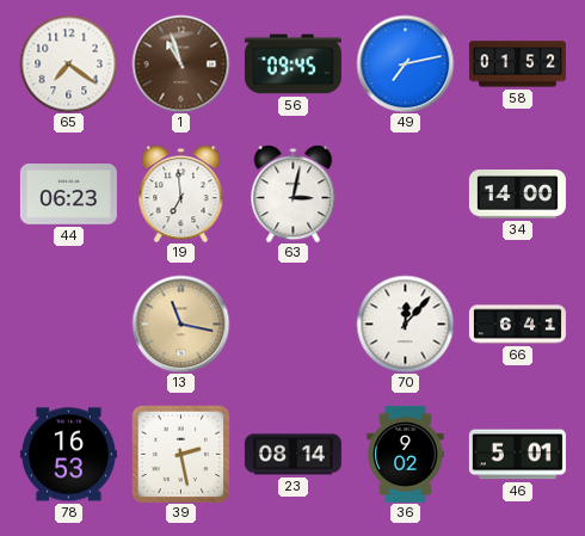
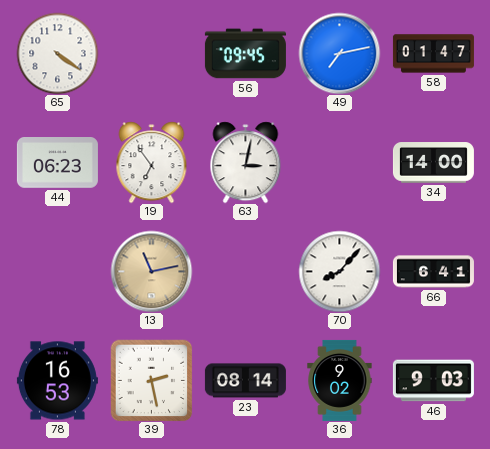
65: 7:21 -> 4:21 (57, 53)
1: 10:57 -> none (180, 63)
58: 01:52 -> 01:47 (433, 54)
19: 6:59 -> 6:54 (152, 162)
13: 11:17 -> 11:13 (151, 271)
70: 12:07 -> 8:07 (339, 271)
46: 5:01 -> 9:03 (433, 381)
